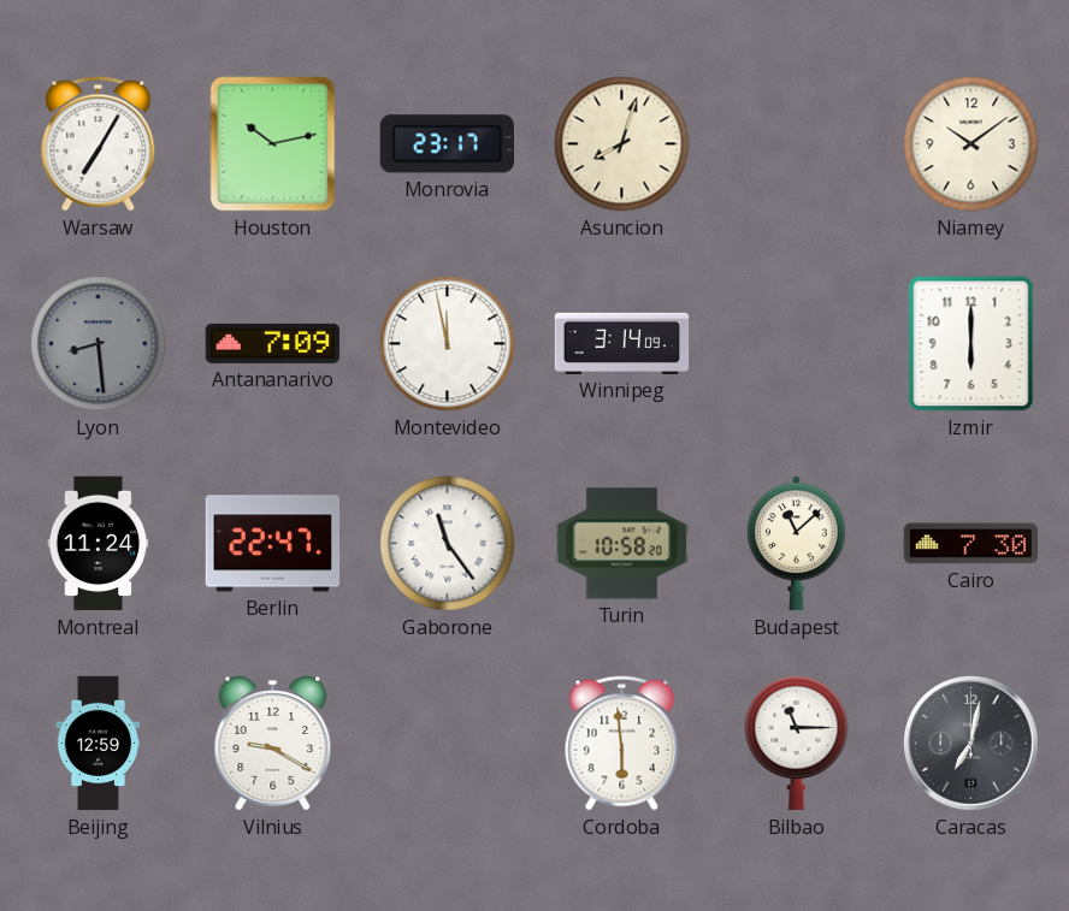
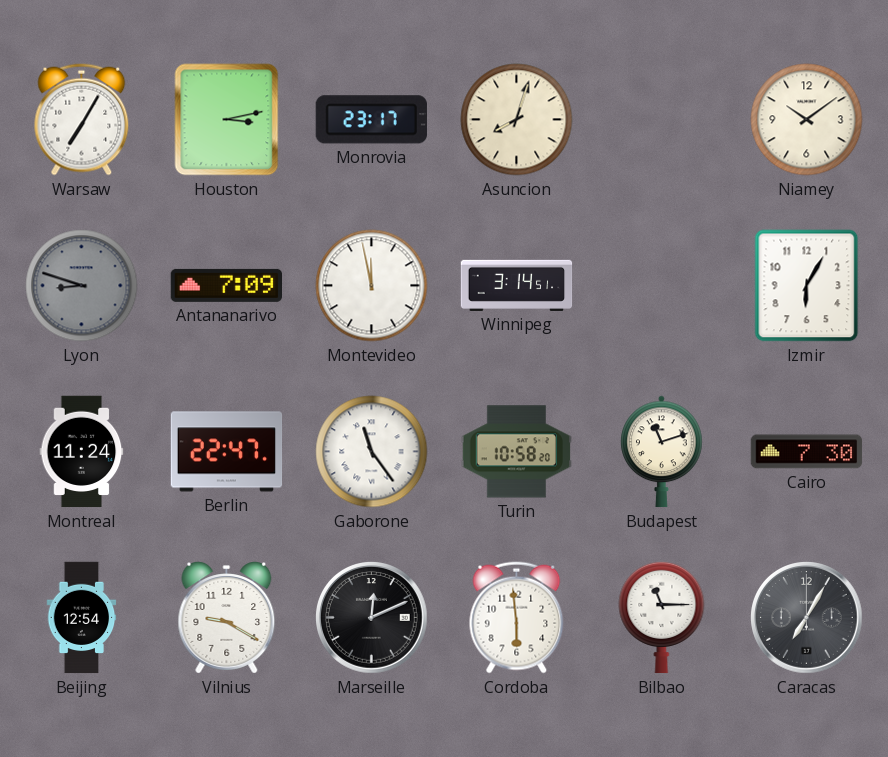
Houston: 10:13 -> 3:13 (227, 120)
Lyon: 8:29 -> 8:48 (82, 286)
Winnipeg: 3:14:09 -> 3:14:51 (517, 285)
Izmir: 6:00 -> 6:05 (807, 286)
Budapest: 11:08 -> 11:12 (662, 452)
Beijing: 12:59 -> 12:54 (82, 618)
Marseille: none -> 12:11 (372, 618)
Caracas: 7:02 -> 7:05 (807, 618)
